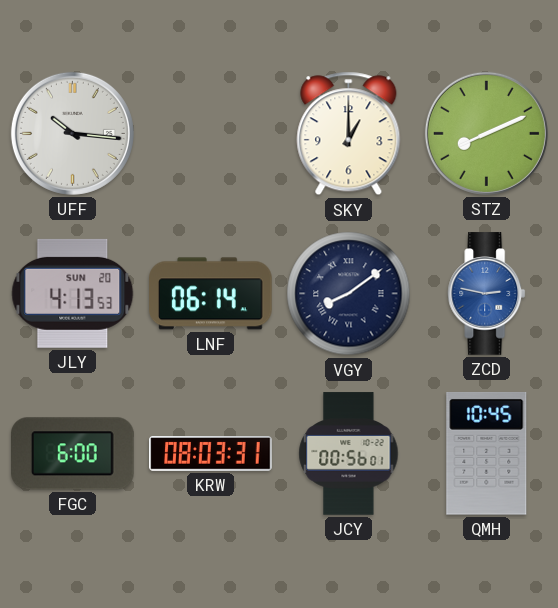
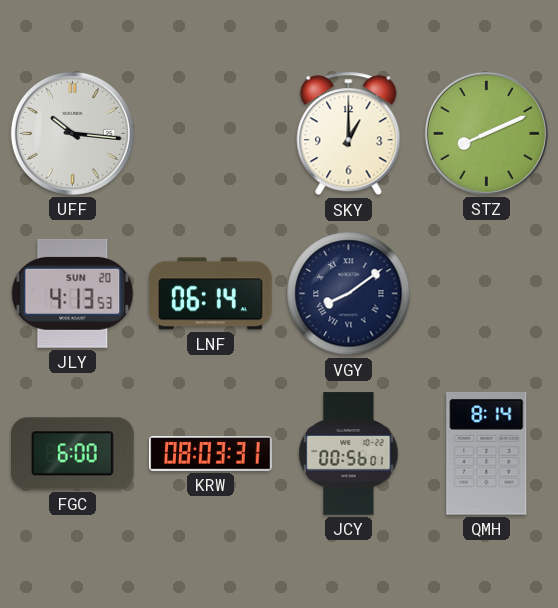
ZCD: 2:47 -> none (487, 294)
QMH: 10:45 -> 8:14 (487, 453)
